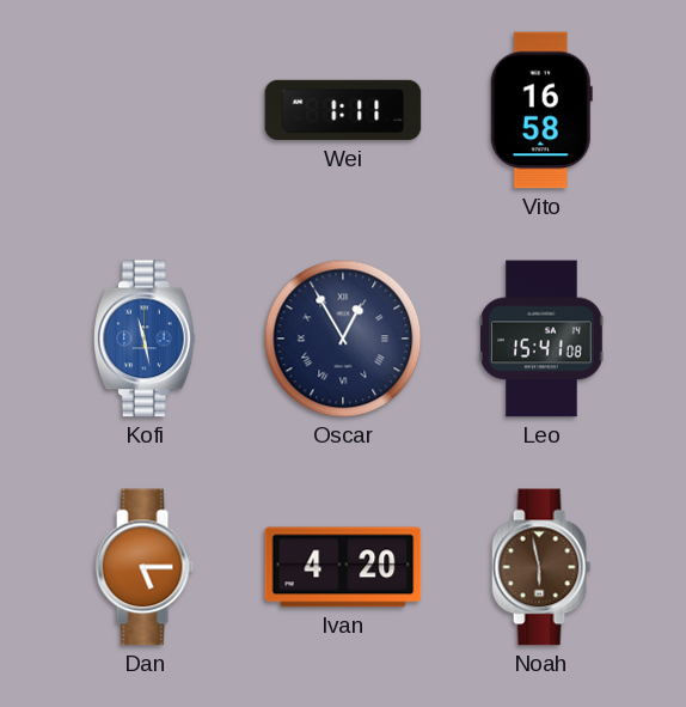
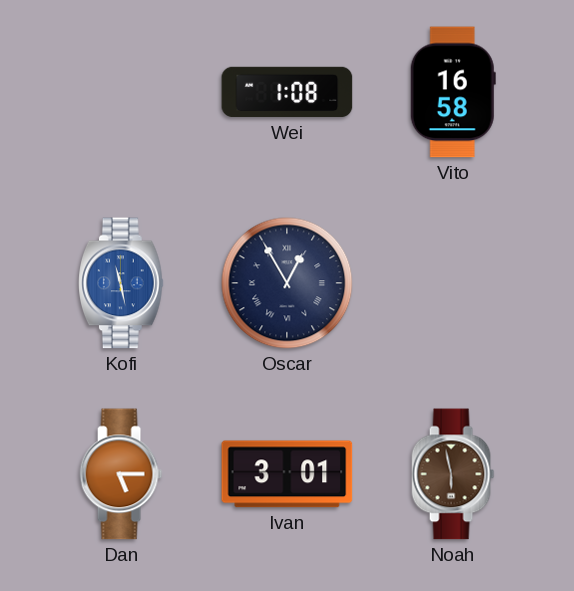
Wei: 1:11 -> 1:08 (287, 92)
Leo: 15:41 -> none (541, 339)
Ivan: 4:20 -> 3:01 (287, 474)
